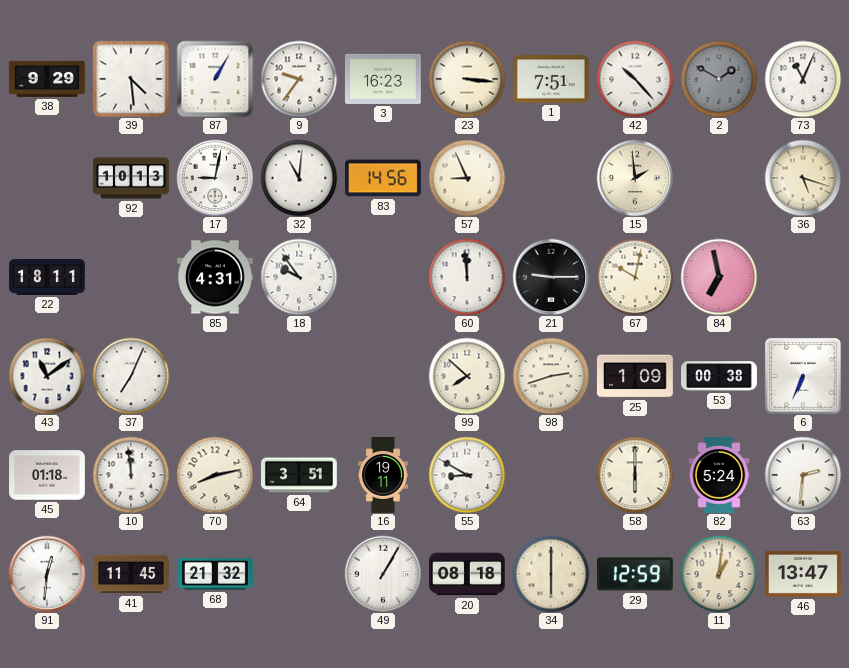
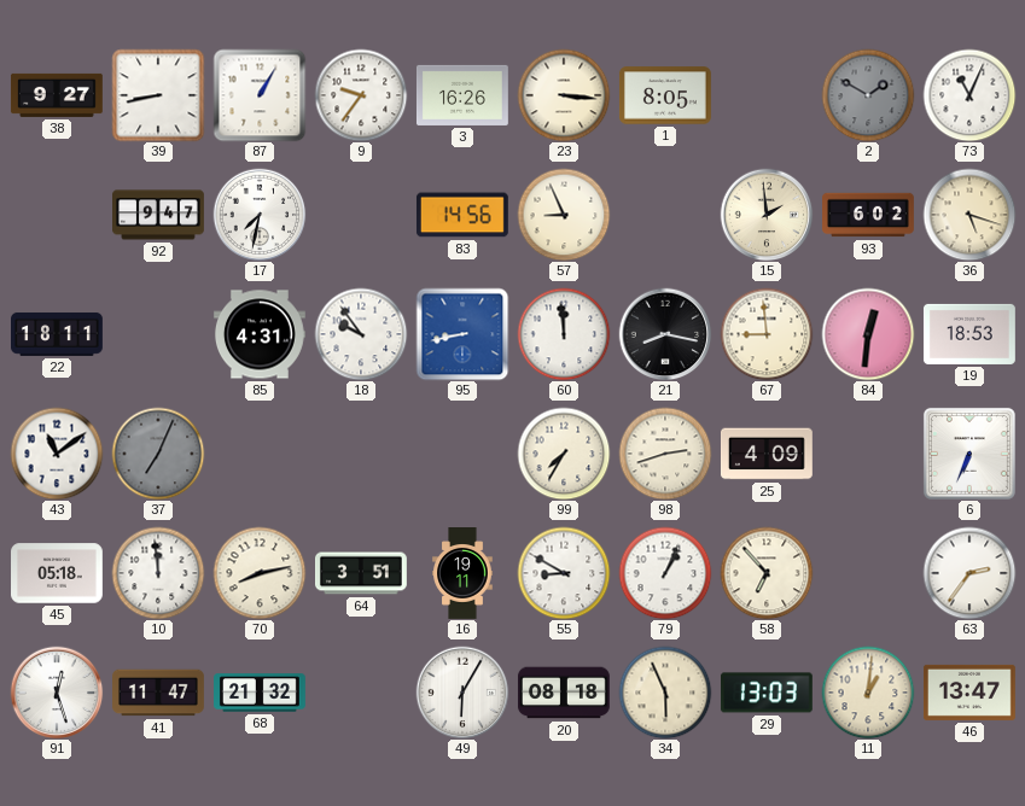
38: 9:29 -> 9:27 (57, 95)
39: 4:29 -> 8:43 (158, 95)
3: 16:23 -> 16:26 (462, 95)
1: 7:51 -> 8:05 (665, 95)
42: 10:23 -> none (635, 79)
92: 10:13 -> 9:47 (159, 215)
17: 9:02 -> 7:32 (260, 215)
32: 11:01 -> none (299, 178)
93: none -> 6:02 (869, 215)
95: none -> 8:43 (462, 334)
21: 9:15 -> 8:17 (665, 334)
67: 10:02 -> 8:59 (767, 334)
84: 6:58 -> 12:31 (868, 334)
19: none -> 18:53 (969, 334)
37 dial: white -> grey (158, 454)
99: 7:52 -> 7:35 (564, 454)
25: 1:09 -> 4:09 (767, 454)
53: 00:38 -> none (720, 376)
45: 01:18 -> 05:18 (58, 573)
79: none -> 1:04 (665, 573)
58: 6:00 -> 6:53 (767, 573)
82: 5:24 -> none (719, 476)
63: 2:31 -> 2:36 (969, 573)
91: 12:31 -> 12:27 (57, 693)
41: 11:45 -> 11:47 (159, 693)
49: 1:05 -> 6:05 (462, 693)
34: 6:00 -> 5:56 (665, 693)
29: 12:59 -> 13:03 (767, 693)
